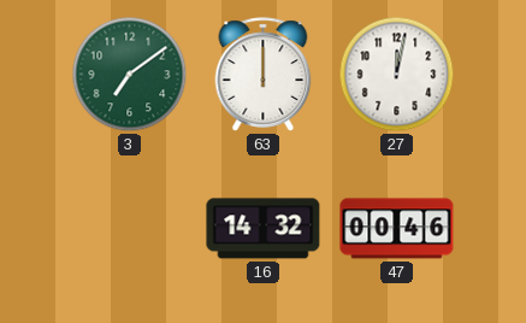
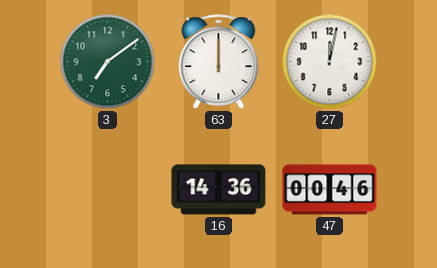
16: 14:32 -> 14:36 (219, 190)
